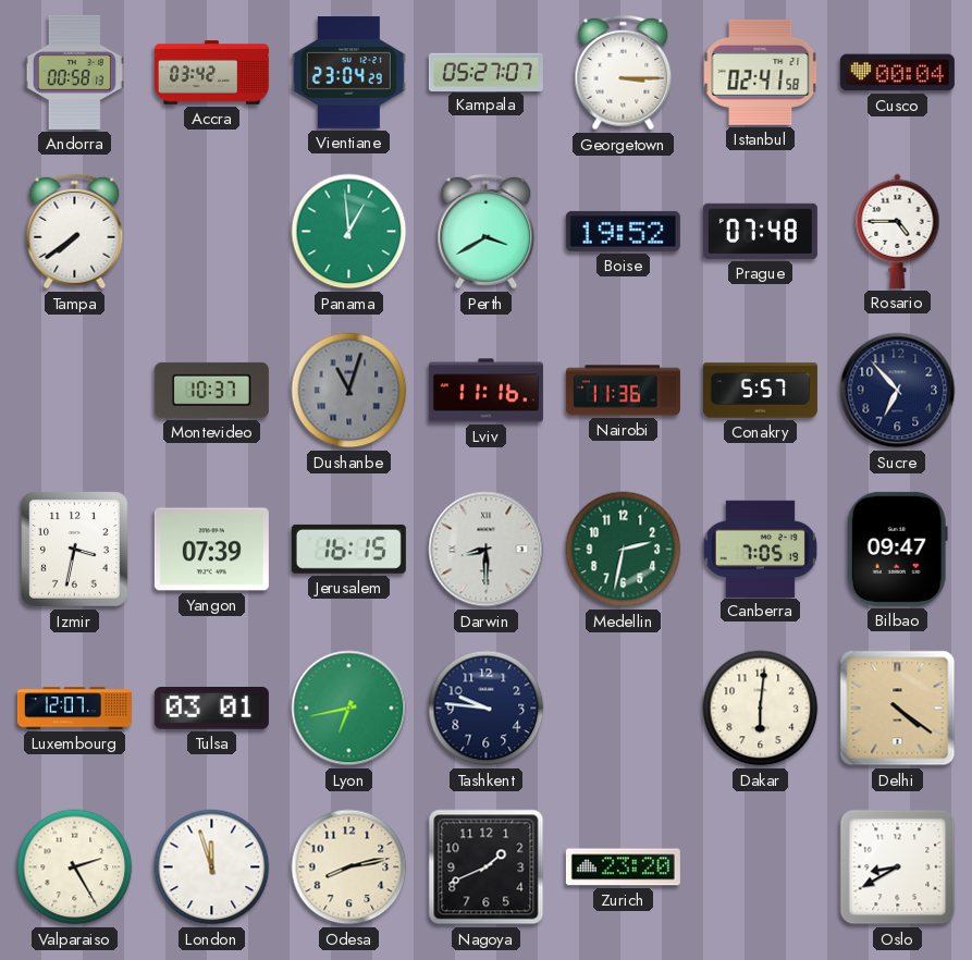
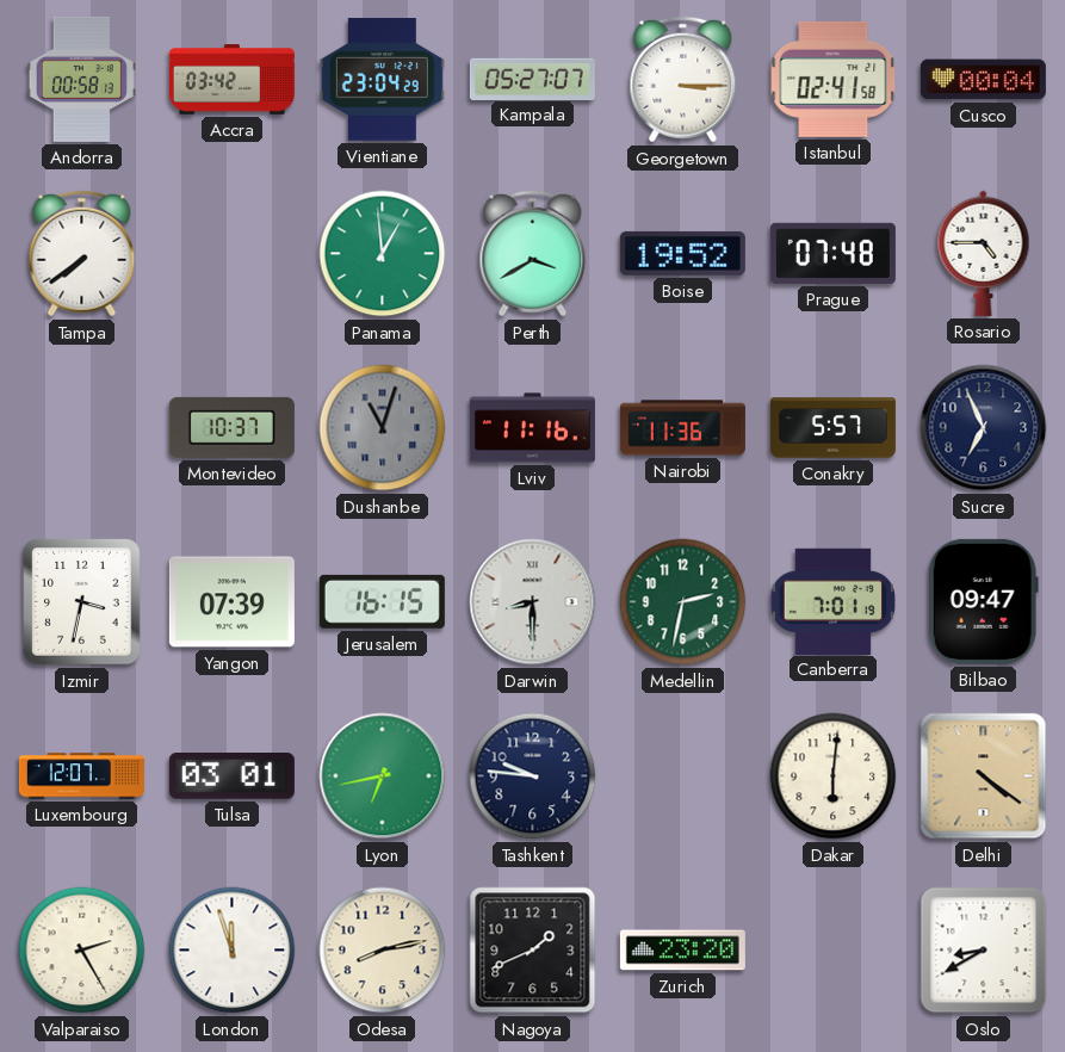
Sucre: 6:53 -> 6:56 (984, 428)
Canberra: 7:05 -> 7:01 (832, 601)
